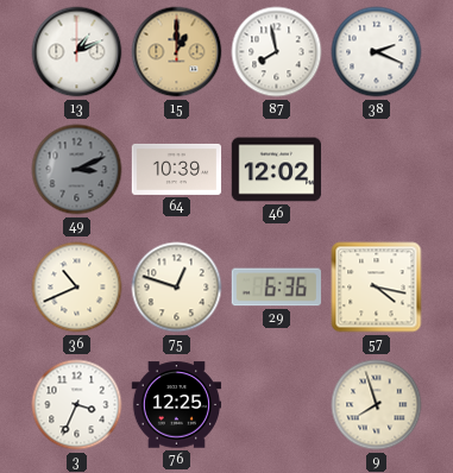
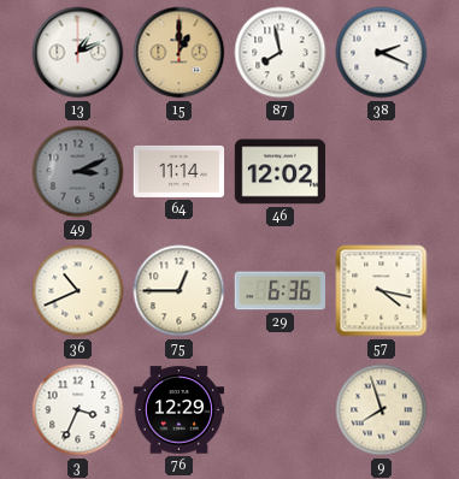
64: 10:39 -> 11:14 (180, 171)
75: 12:48 -> 12:45 (180, 291)
76: 12:25 -> 12:29 (180, 410)
